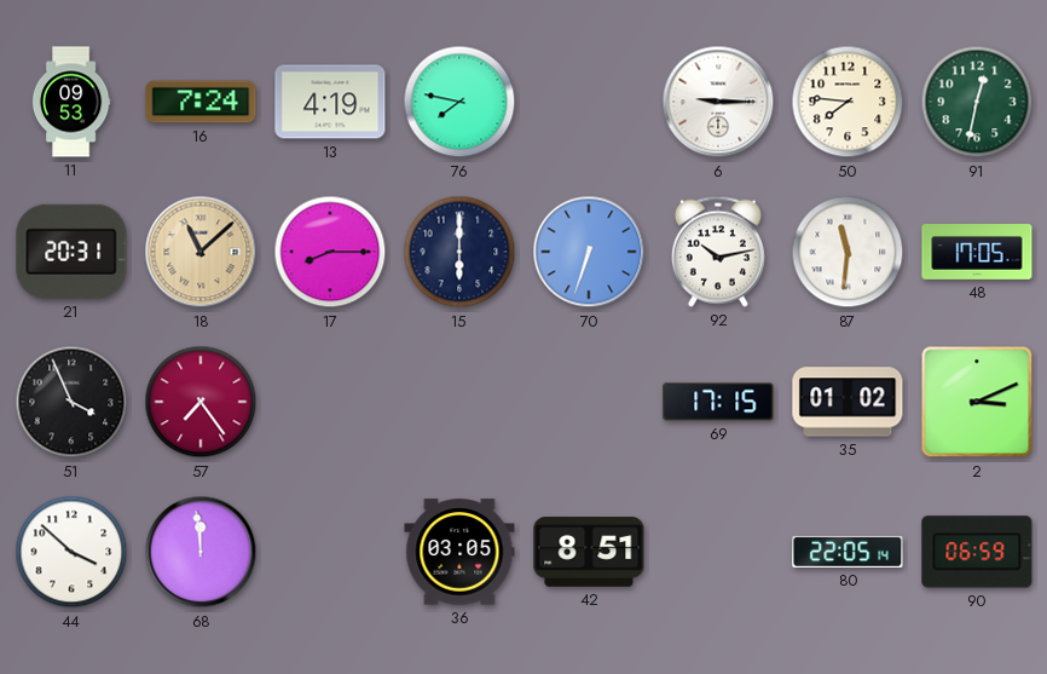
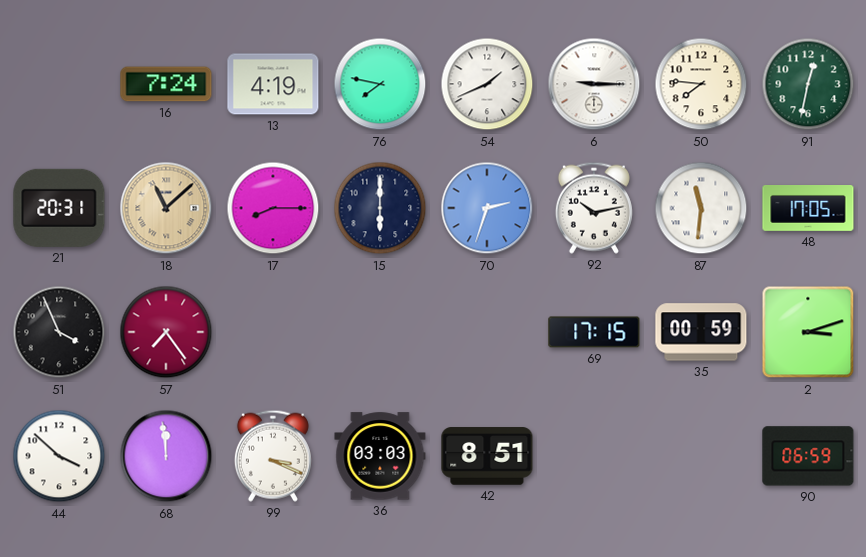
11: 09:53 -> none (71, 102)
54: none -> 1:41 (487, 84)
70: 6:33 -> 2:33 (487, 208)
35: 01:02 -> 00:59 (701, 332)
2: 3:11 -> 3:12 (808, 332)
99: none -> 3:19 (273, 456)
36: 03:05 -> 03:03 (380, 456)
80: 22:05 -> none (848, 552)
